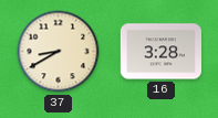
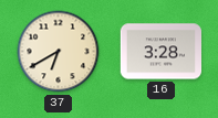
37: 8:40 -> 6:40 (59, 52)
